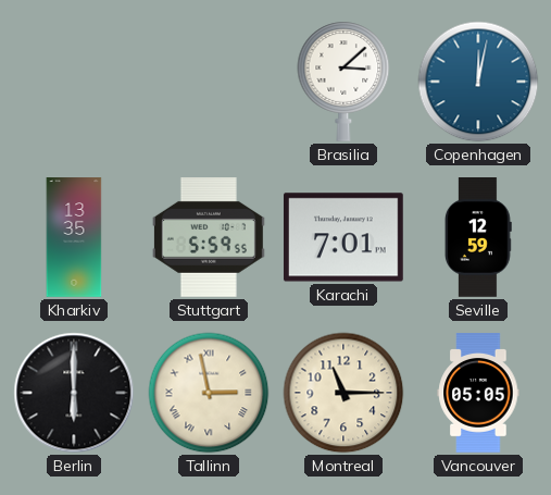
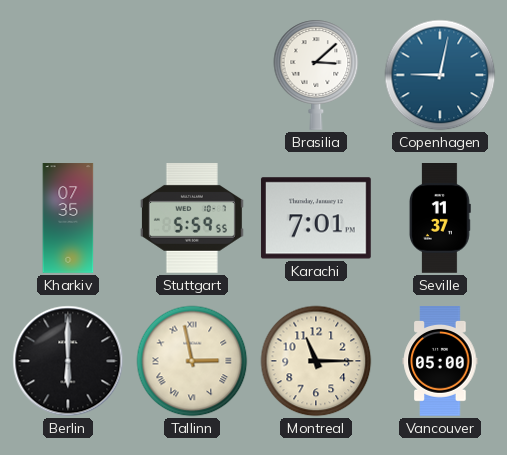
Copenhagen: 12:02 -> 9:02 (440, 75)
Kharkiv: 13:35 -> 07:35 (68, 218)
Seville: 12:59 -> 11:37 (440, 218)
Vancouver: 05:05 -> 05:00 (440, 361)
